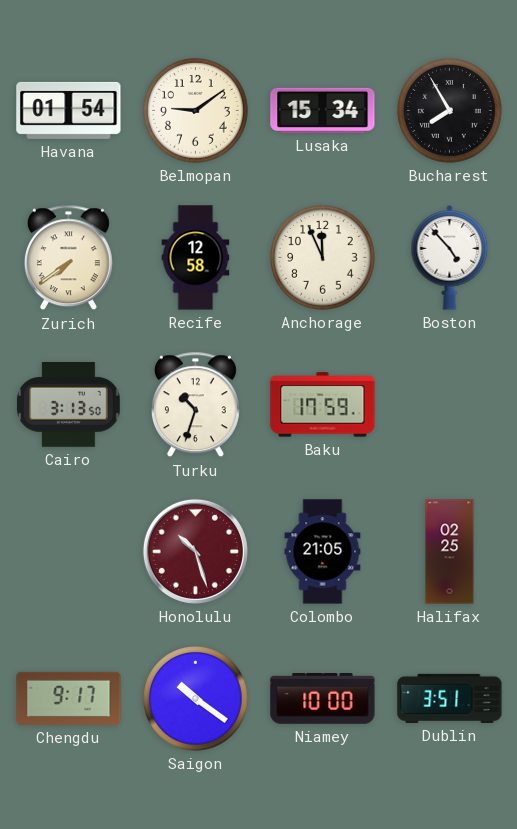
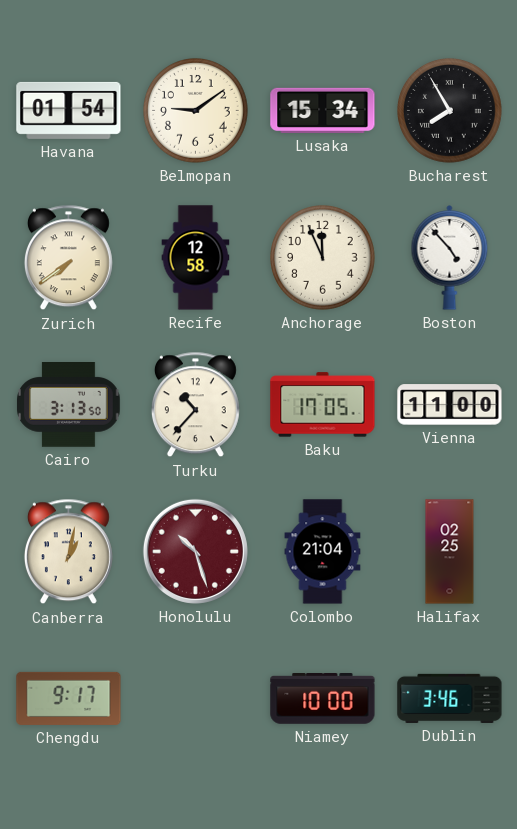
Turku: 10:33 -> 10:37 (195, 405)
Baku: 17:59 -> 17:05 (323, 405)
Vienna: none -> 11:00 (450, 405)
Canberra: none -> 1:02 (68, 552)
Colombo: 21:05 -> 21:04 (323, 552)
Saigon: 10:21 -> none (196, 699)
Dublin: 3:51 -> 3:46 (450, 698)
